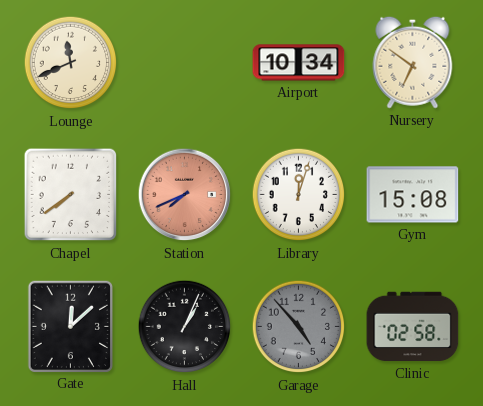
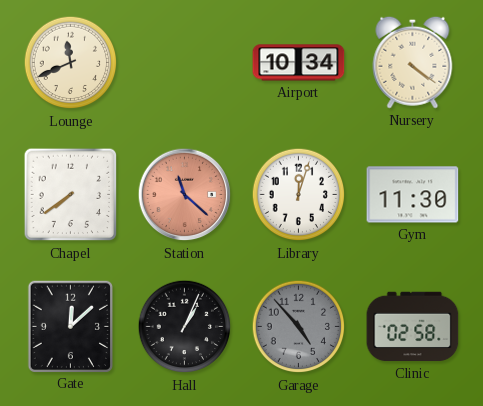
Nursery: 6:51 -> 4:21 (413, 62)
Station: 7:41 -> 11:22 (185, 195)
Gym: 15:08 -> 11:30 (413, 195)
